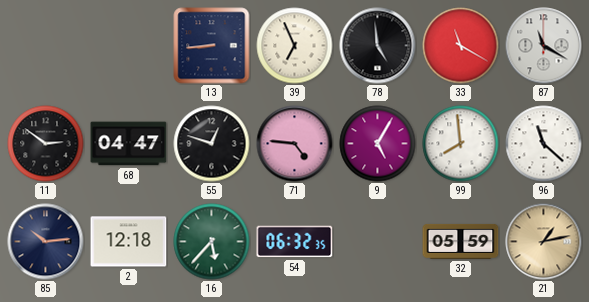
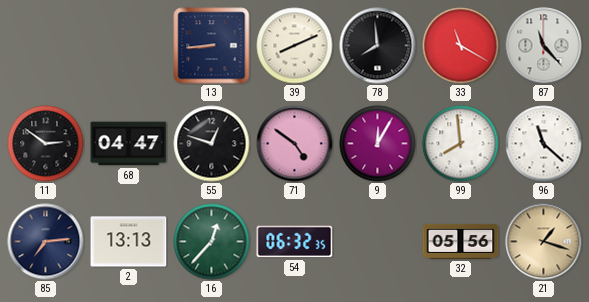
39: 6:56 -> 8:11 (295, 46)
78: 4:59 -> 7:59 (378, 46)
87: 11:20 -> 11:23 (544, 46)
71: 4:46 -> 4:51 (295, 144)
9: 5:05 -> 12:05 (378, 144)
85: 10:14 -> 7:14 (46, 242)
2: 12:18 -> 13:13 (129, 242)
16: 5:37 -> 12:37 (212, 242)
32: 05:59 -> 05:56 (461, 241)
21: 1:13 -> 1:18 (544, 242)
